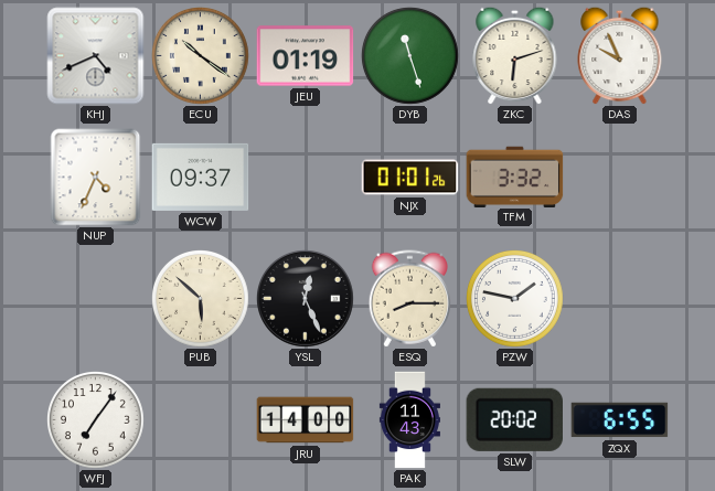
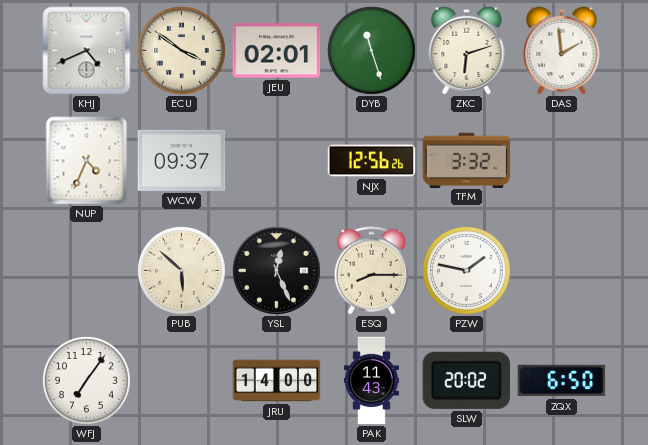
ECU: 10:21 -> 3:51 (182, 51)
JEU: 01:19 -> 02:01 (277, 51)
DAS: 9:56 -> 1:59 (562, 50)
NJX: 01:01 -> 12:56 (372, 161)
ZQX: 6:55 -> 6:50 (562, 381)
